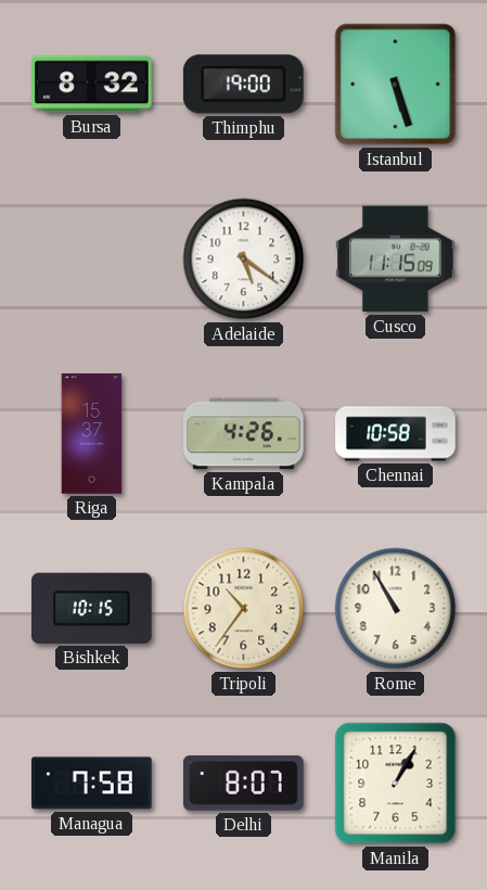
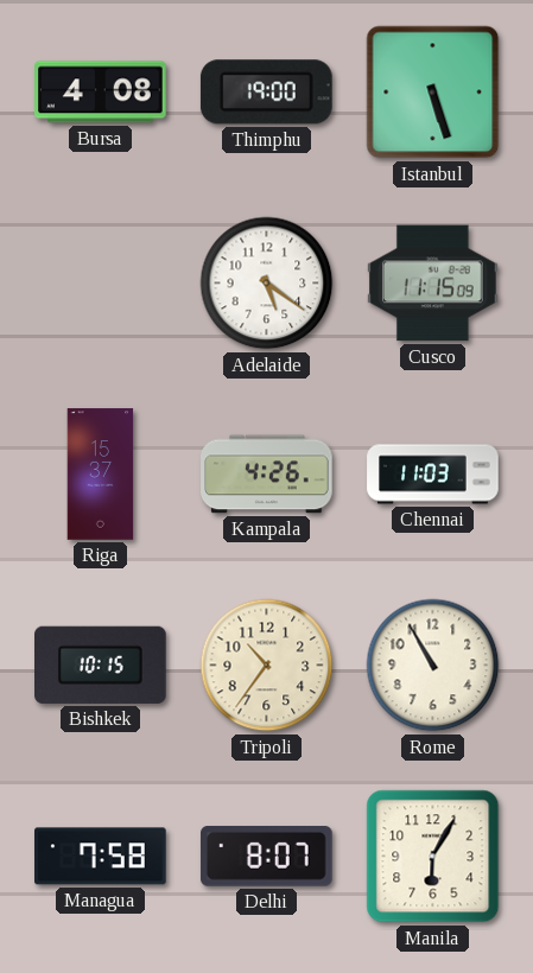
Bursa: 8:32 -> 4:08 (101, 93)
Chennai: 10:58 -> 11:03 (433, 475)
Manila: 1:05 -> 6:05 (433, 857)
